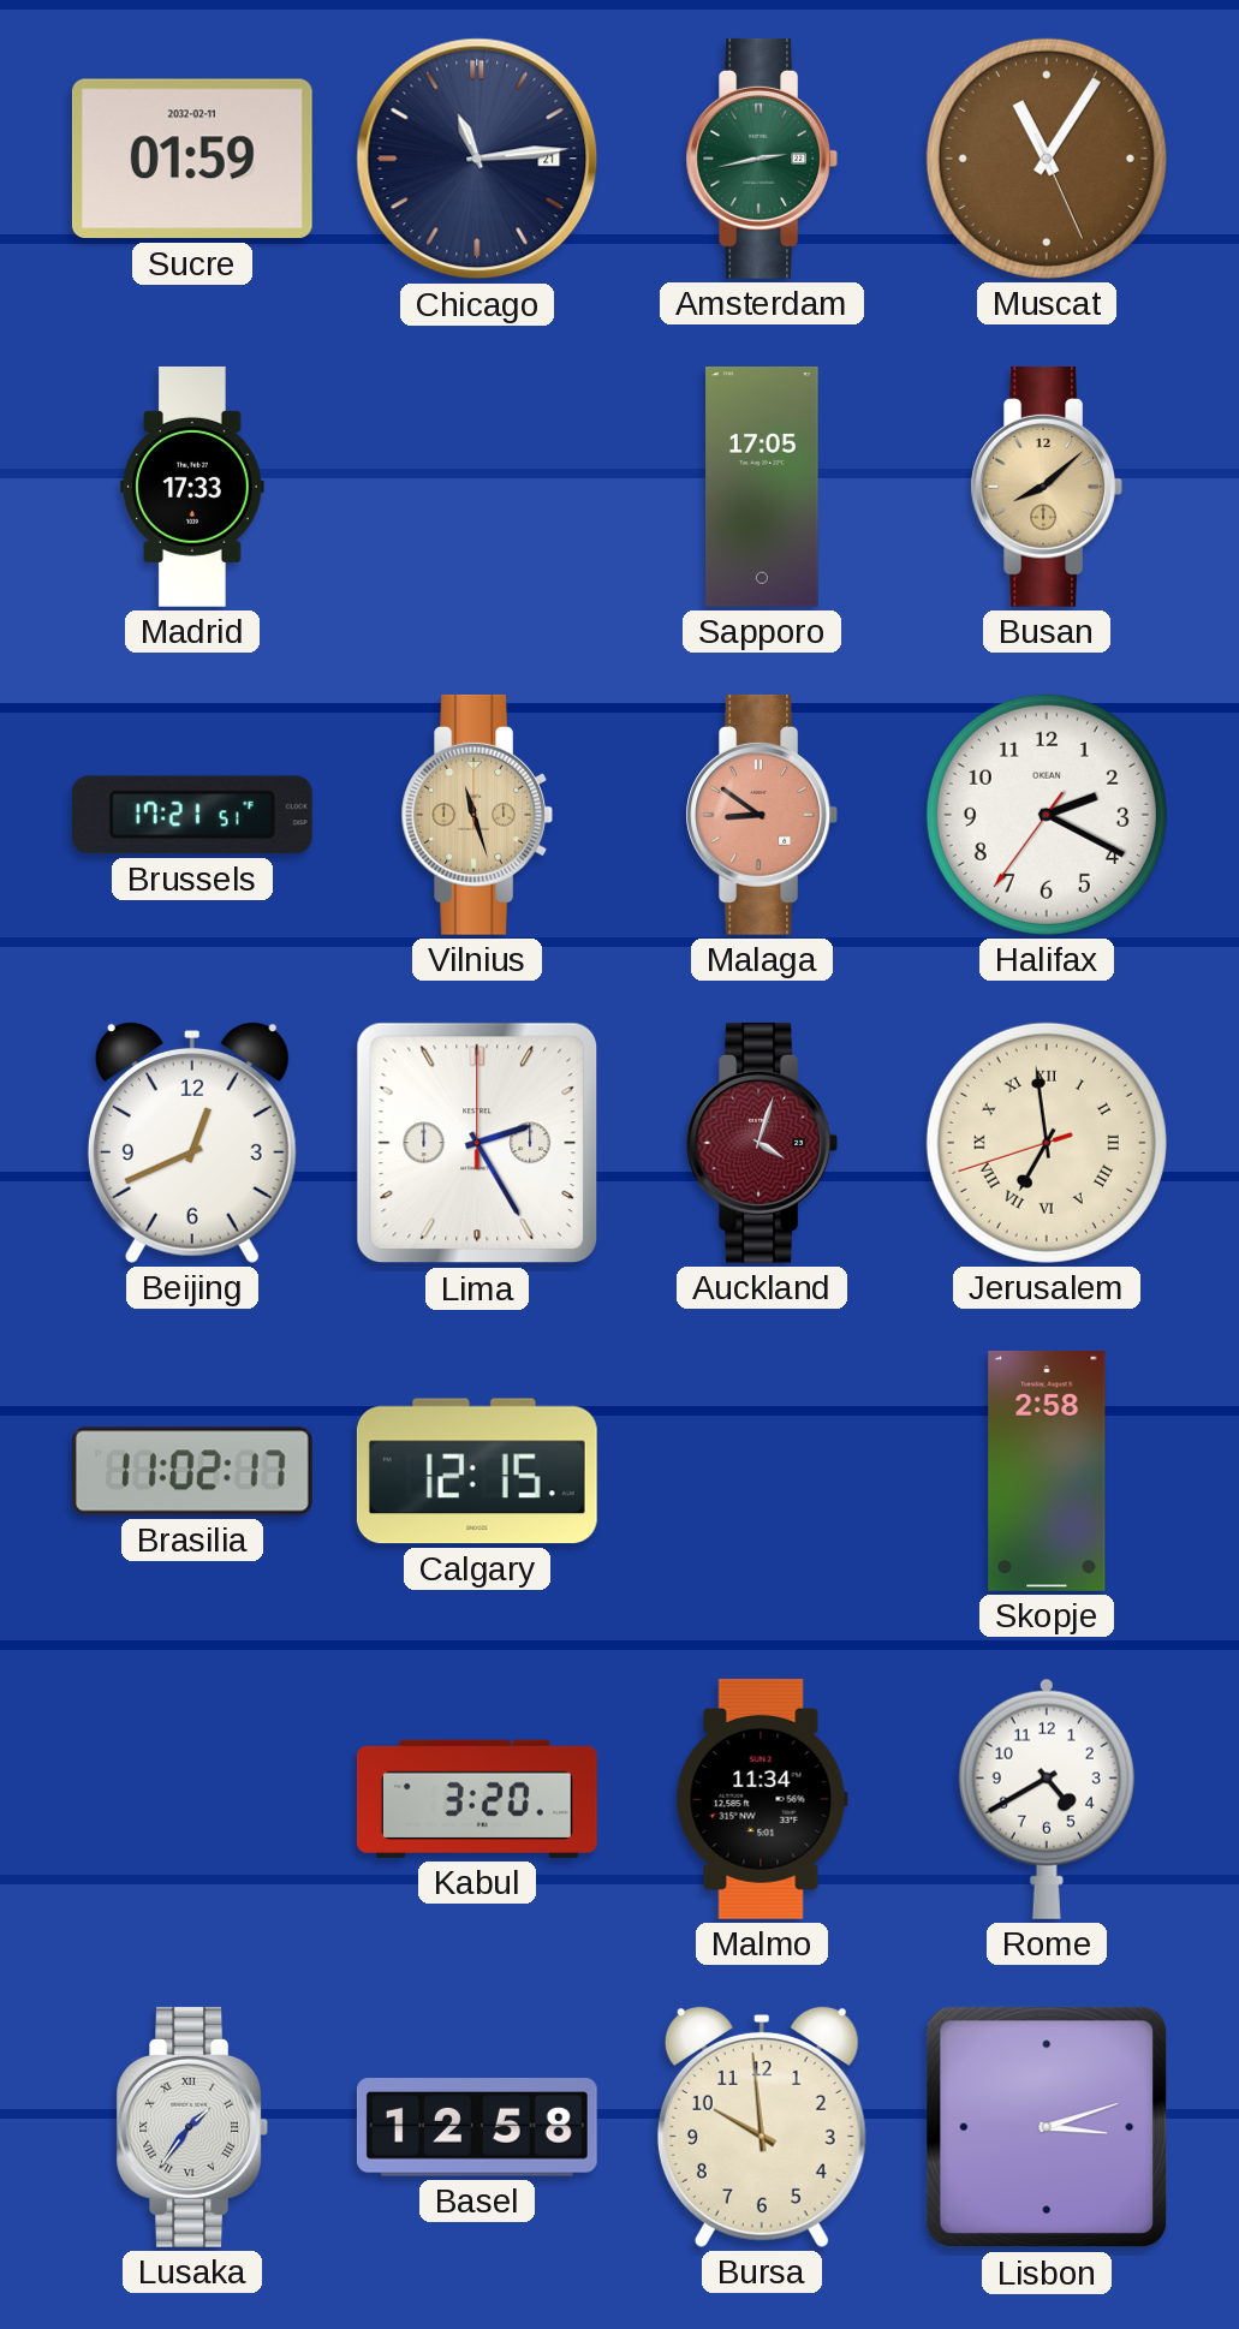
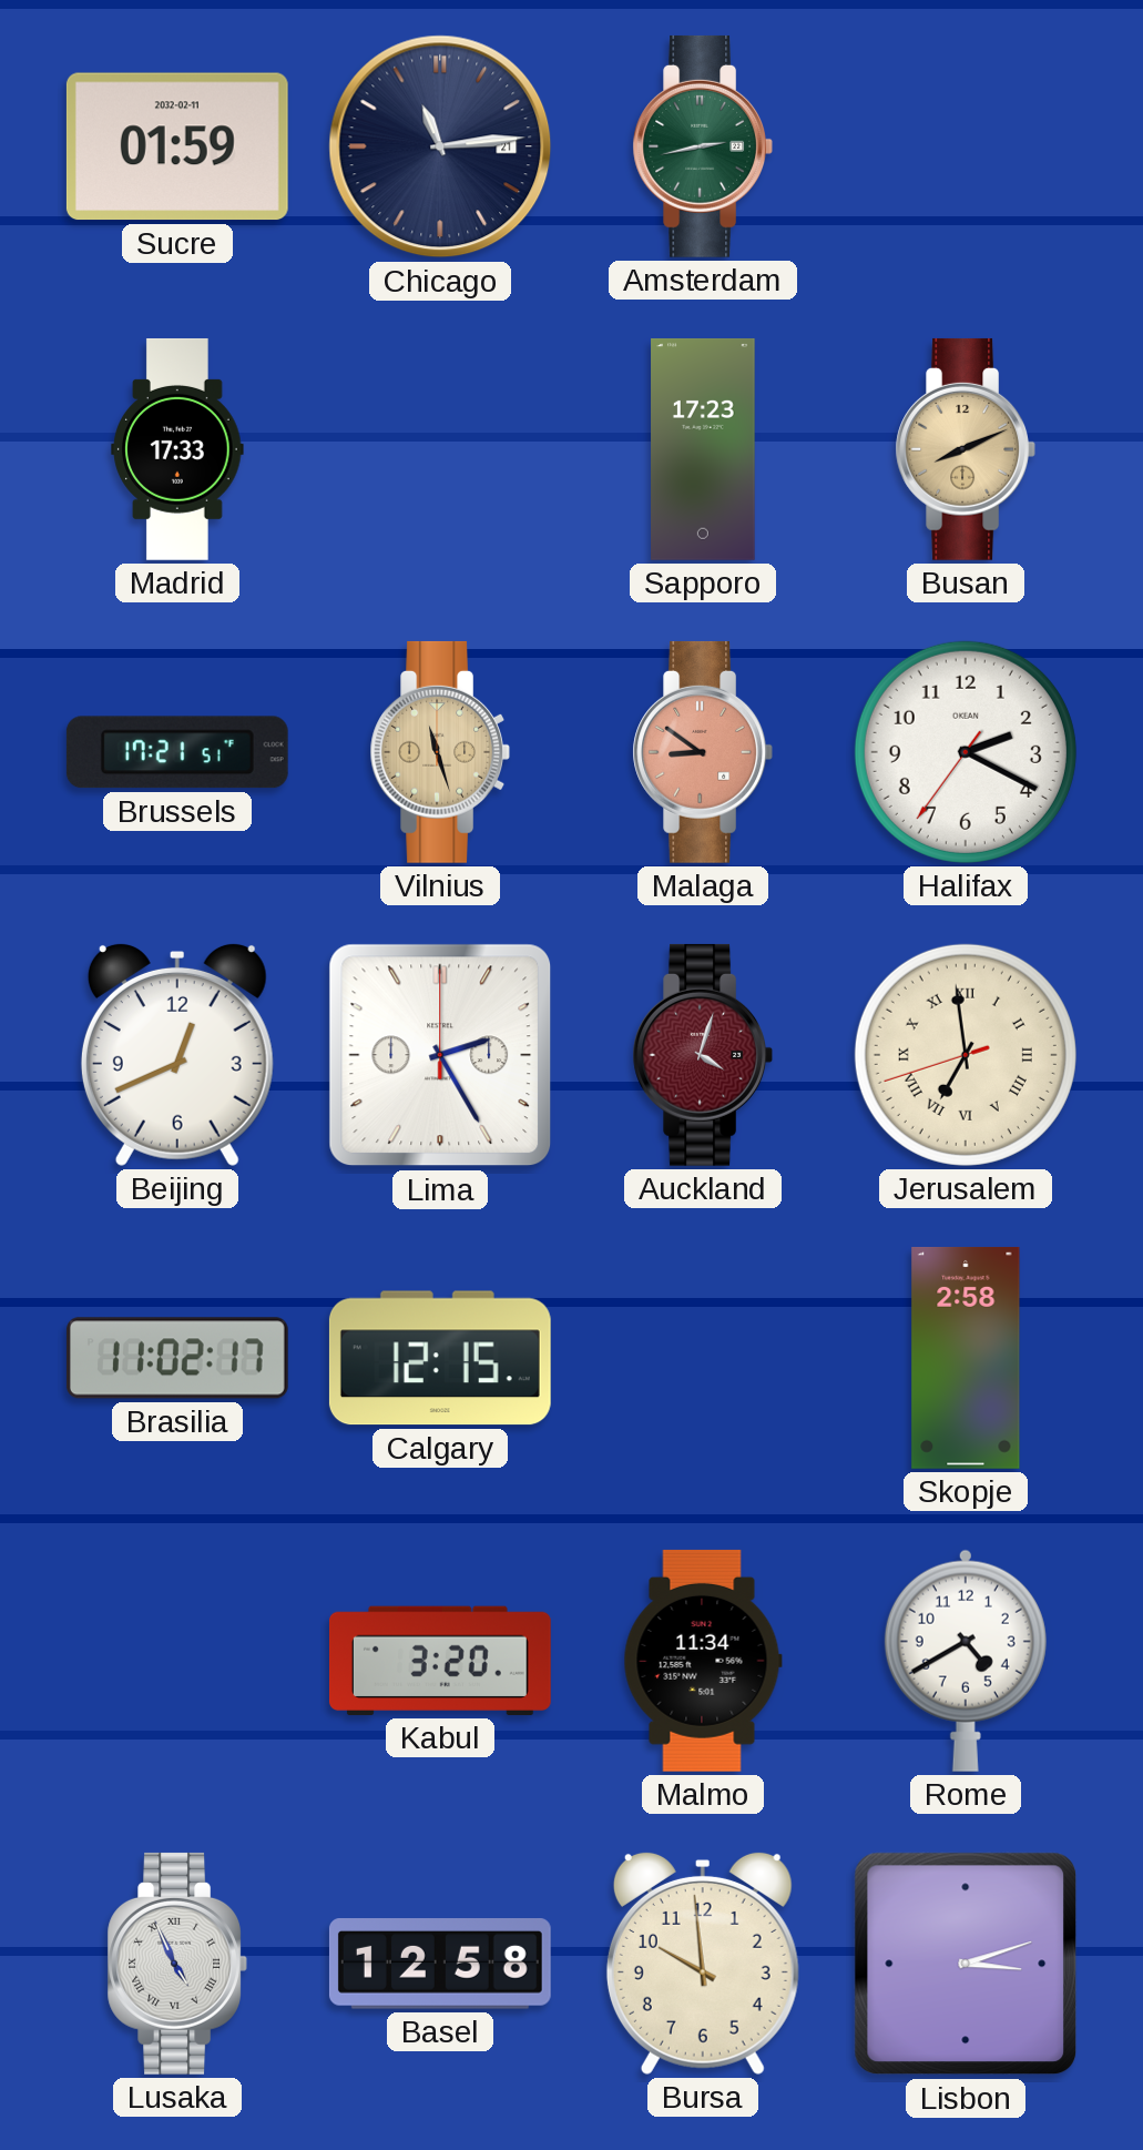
Muscat: 11:05 -> none (1047, 159)
Sapporo: 17:05 -> 17:23 (703, 449)
Busan: 8:08 -> 8:11 (965, 449)
Lusaka: 1:36 -> 4:56 (176, 1964)
